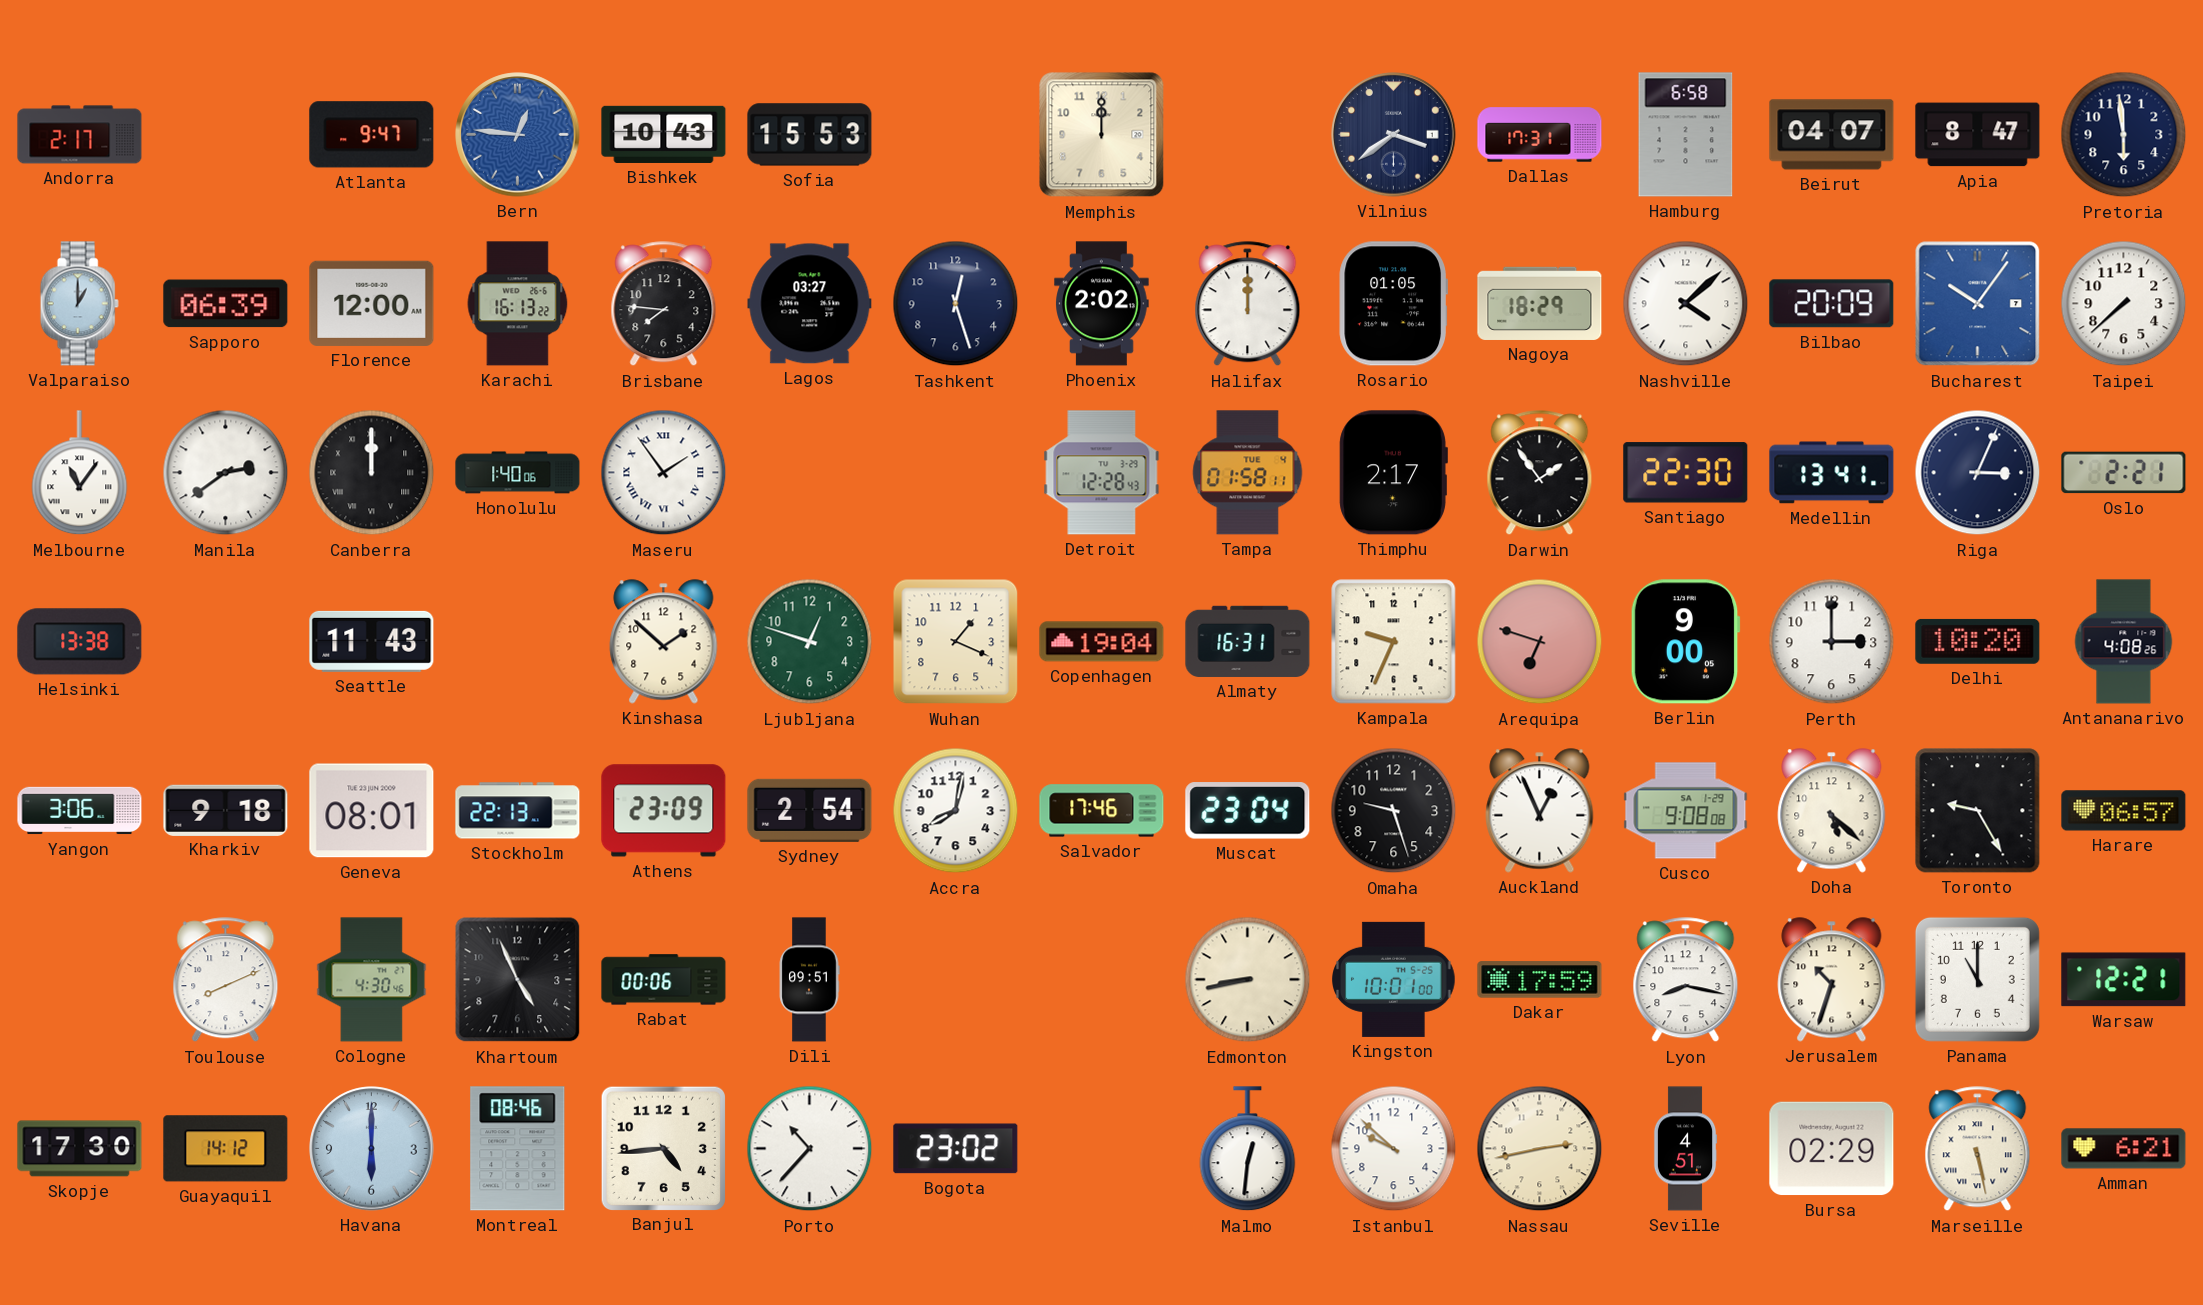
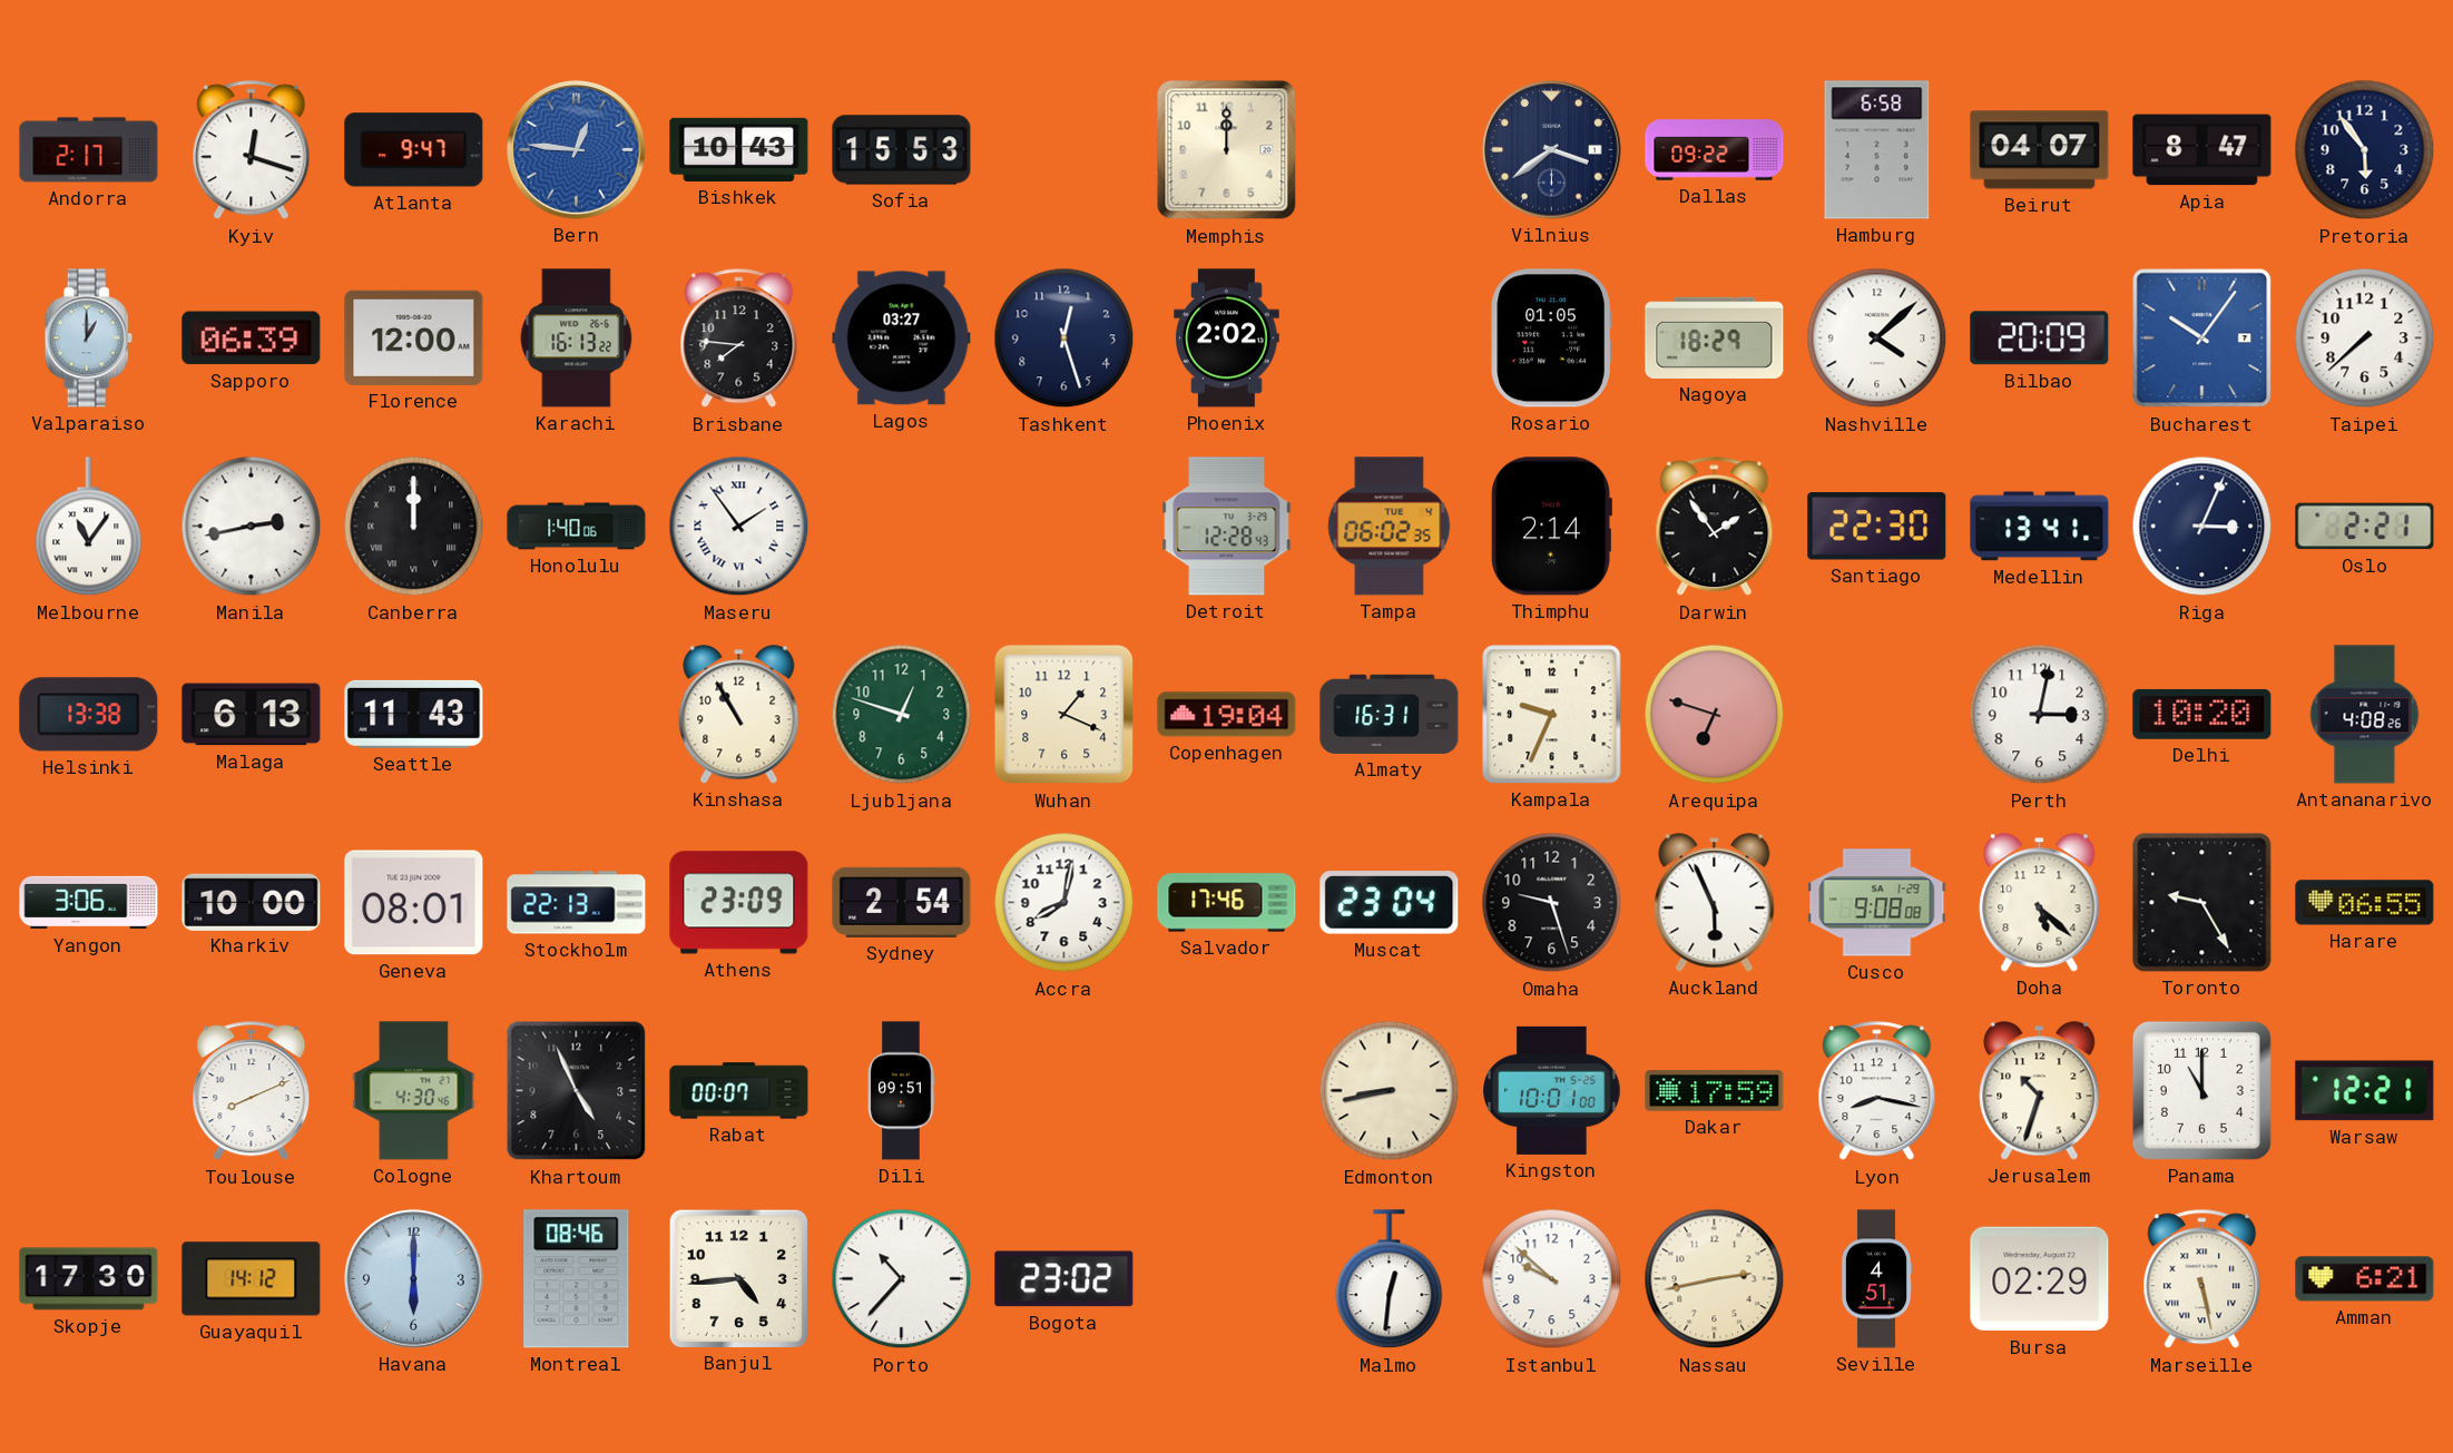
Kyiv: none -> 12:18 (252, 150)
Dallas: 17:31 -> 09:22 (1715, 150)
Pretoria: 5:59 -> 5:54 (2365, 150)
Halifax: 12:00 -> none (1248, 304)
Manila: 2:39 -> 2:43 (252, 527)
Tampa: 01:58 -> 06:02 (1390, 527)
Thimphu: 2:17 -> 2:14 (1551, 527)
Malaga: none -> 6:13 (252, 715)
Kinshasa: 1:52 -> 10:55 (739, 715)
Berlin: 9:00 -> none (1685, 642)
Perth: 3:00 -> 3:02 (2040, 715)
Kharkiv: 9:18 -> 10:00 (252, 902)
Auckland: 12:56 -> 5:56 (1715, 903)
Harare: 06:57 -> 06:55 (2365, 903)
Rabat: 00:06 -> 00:07 (739, 1091)
